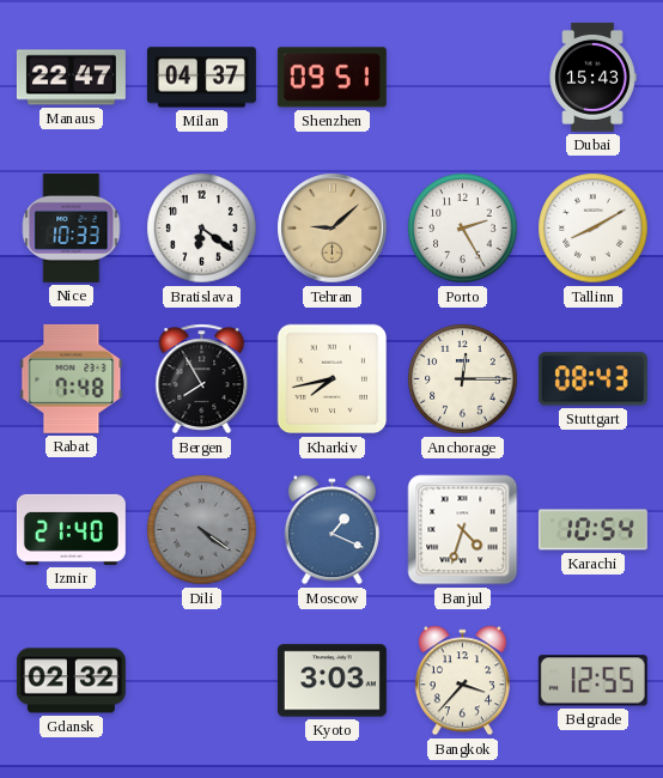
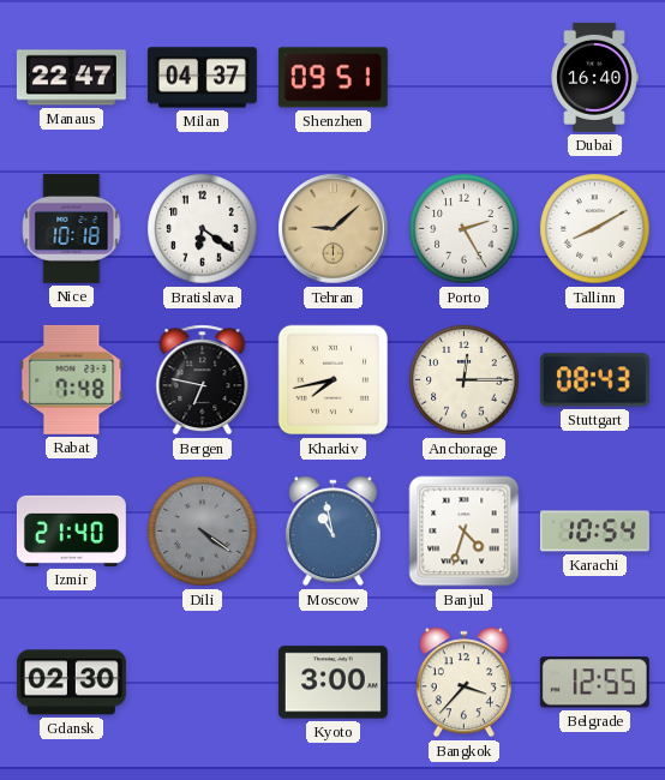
Dubai: 15:43 -> 16:40 (594, 77)
Nice: 10:33 -> 10:18 (72, 228)
Bergen: 7:55 -> 6:47 (203, 380)
Moscow: 1:19 -> 10:58 (332, 532)
Gdansk: 02:32 -> 02:30 (71, 683)
Kyoto: 3:03 -> 3:00 (332, 683)
